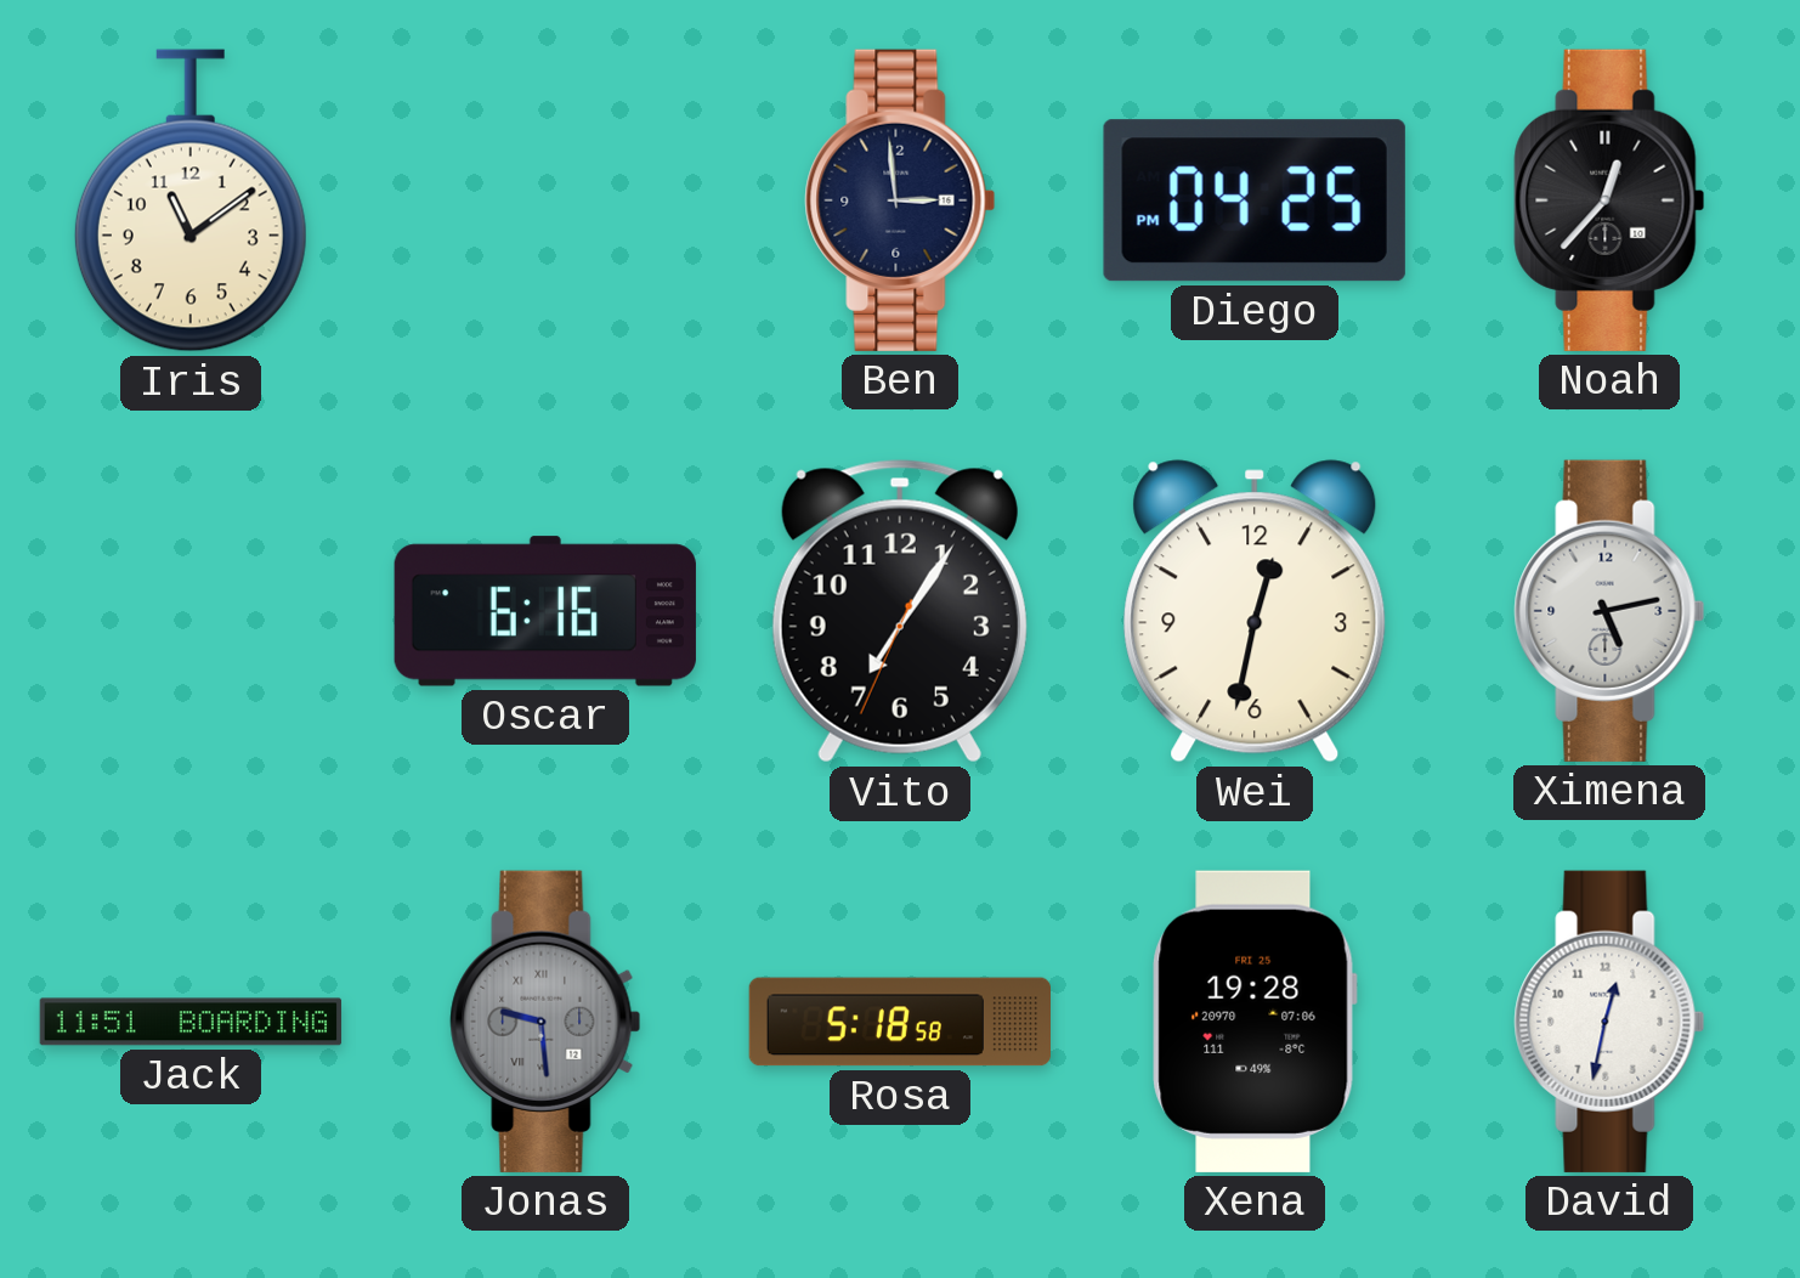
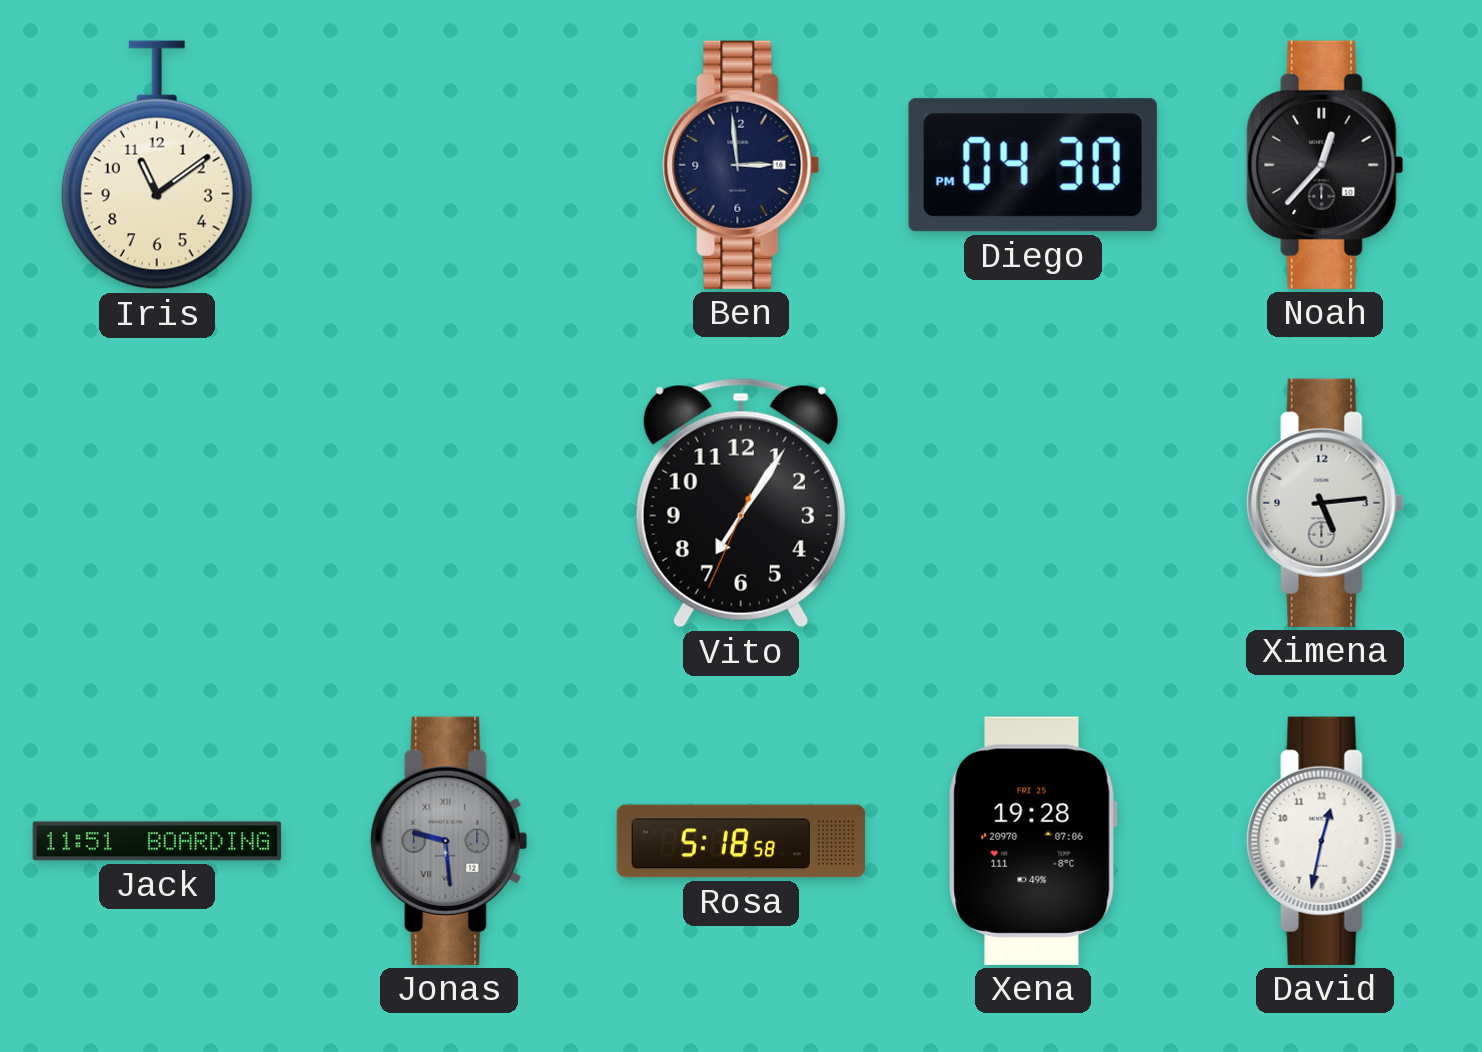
Diego: 04:25 -> 04:30 (1033, 165)
Oscar: 6:16 -> none (545, 611)
Wei: 12:32 -> none (1255, 611)
Ximena: 5:13 -> 5:14 (1325, 503)
